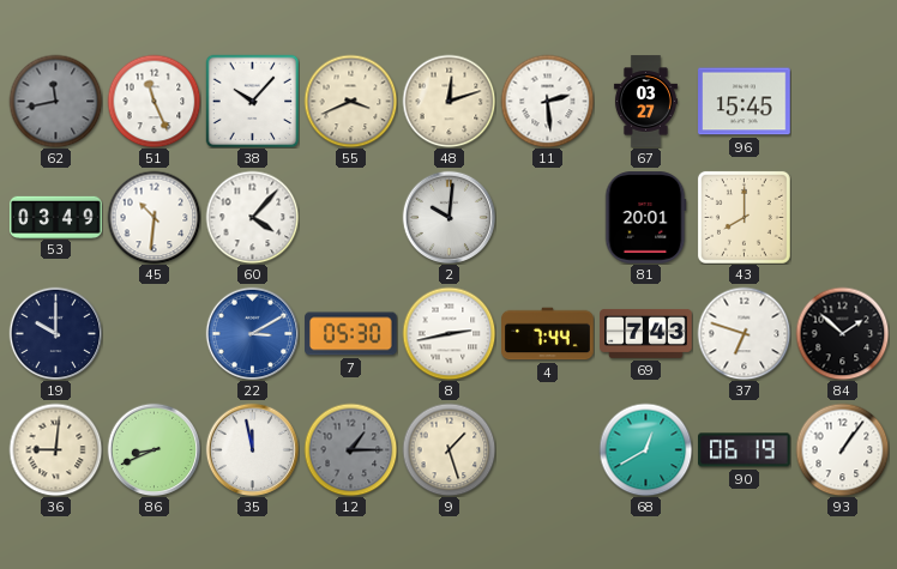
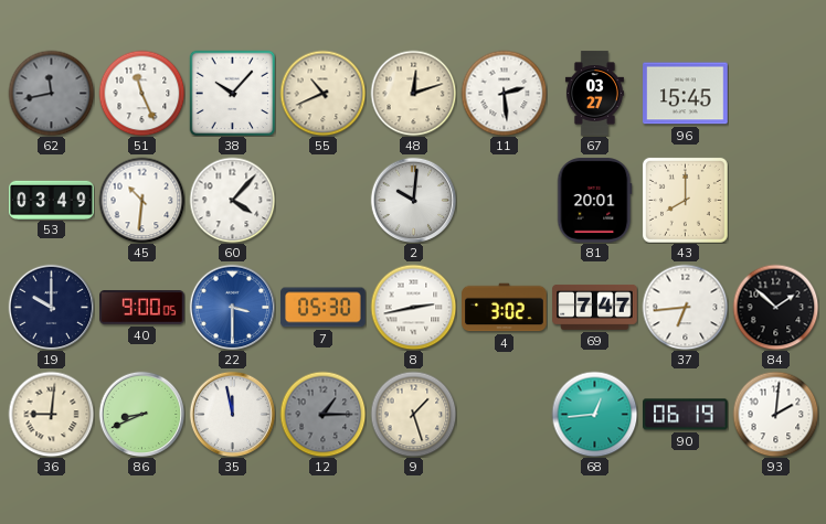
55: 3:41 -> 10:41 (322, 93)
40: none -> 9:00 (142, 308)
22: 3:10 -> 3:30 (232, 307)
4: 7:44 -> 3:02 (505, 308)
69: 7:43 -> 7:47 (595, 308)
37: 6:48 -> 6:44 (685, 307)
68: 12:40 -> 12:44 (594, 414)
93: 1:06 -> 2:01 (775, 414)
